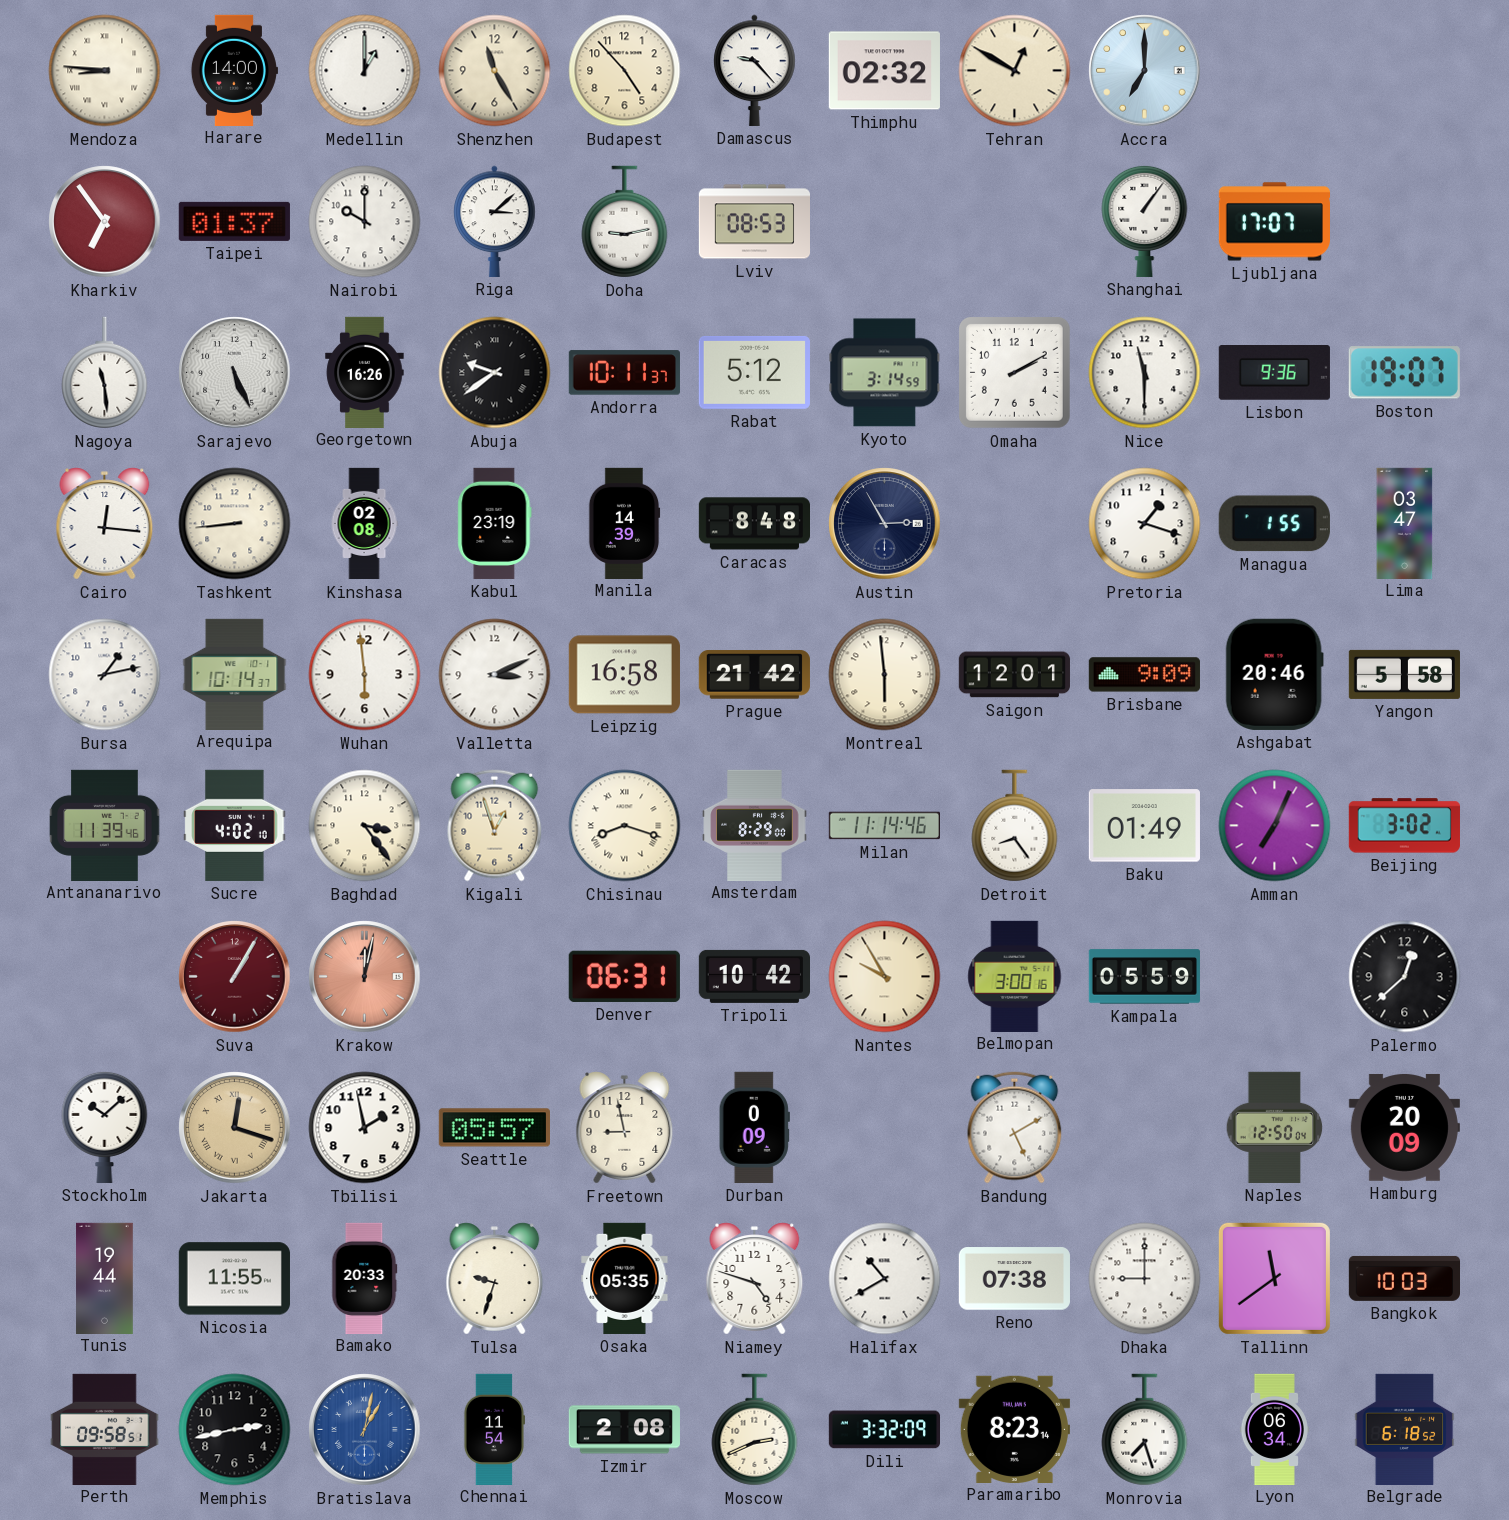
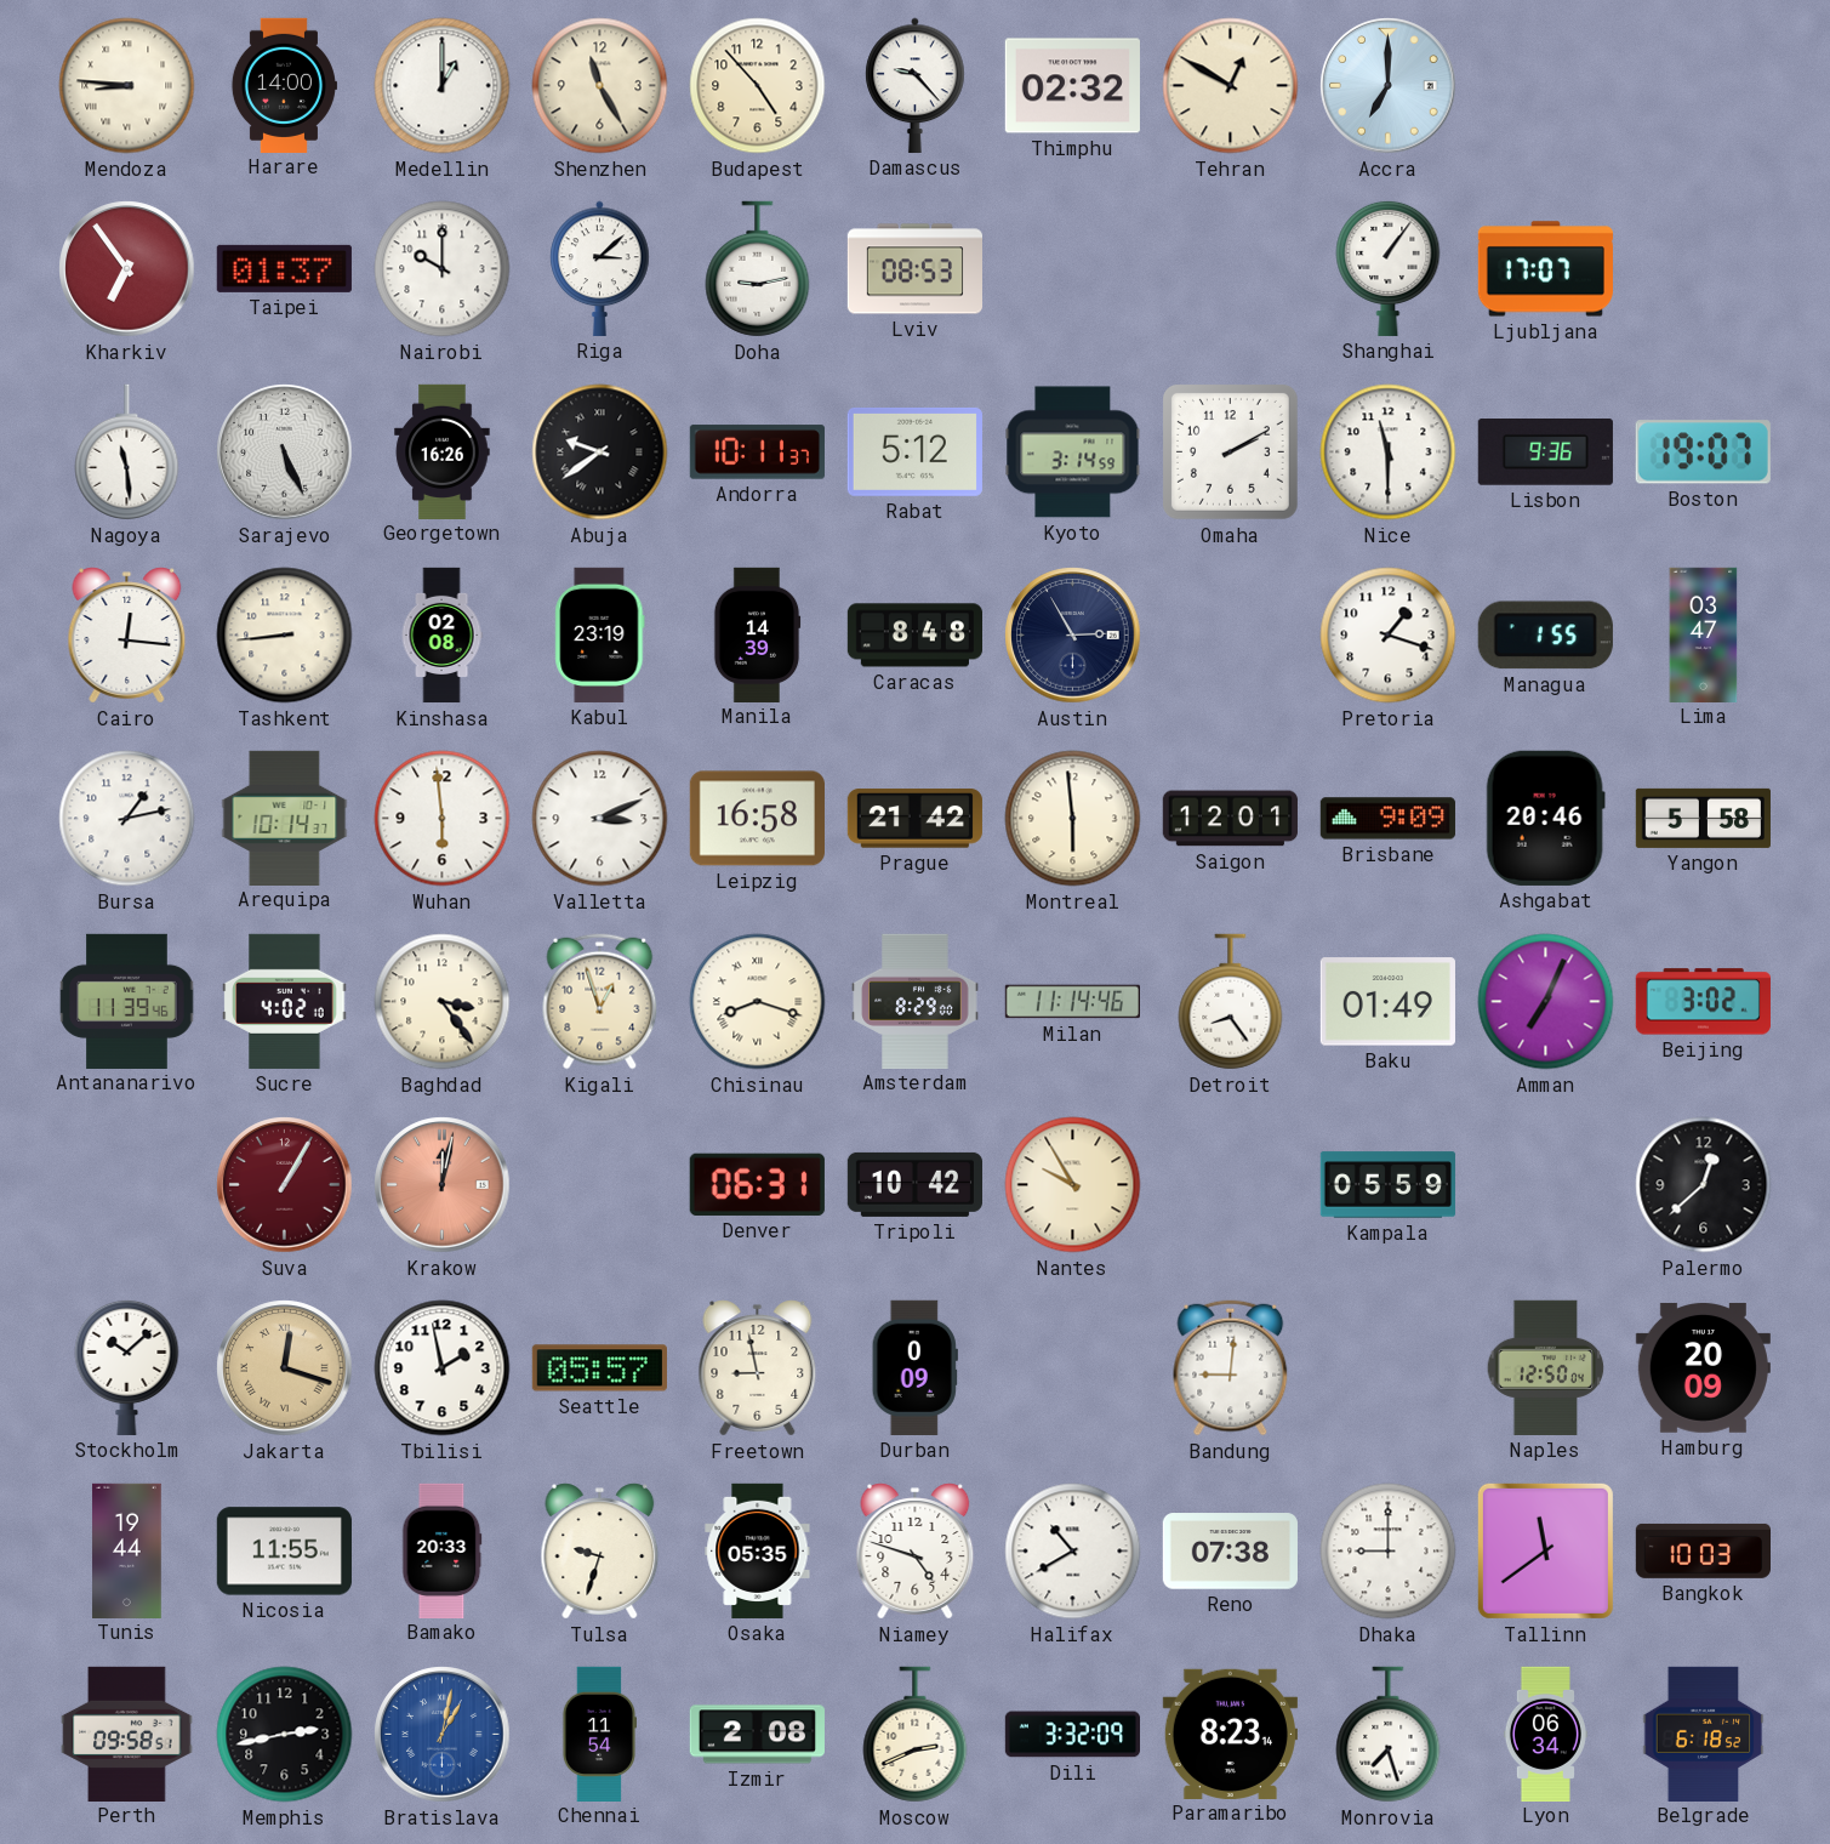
Belmopan: 3:00 -> none (1015, 976)
Bandung: 5:10 -> 9:01 (1231, 1368)
